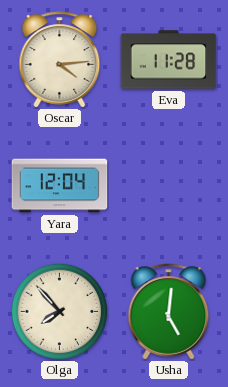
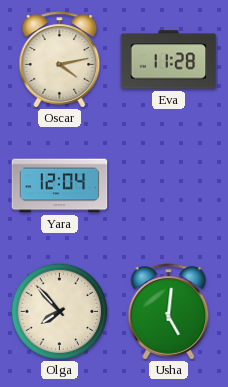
Oscar: 4:14 -> 4:13 (60, 60)
